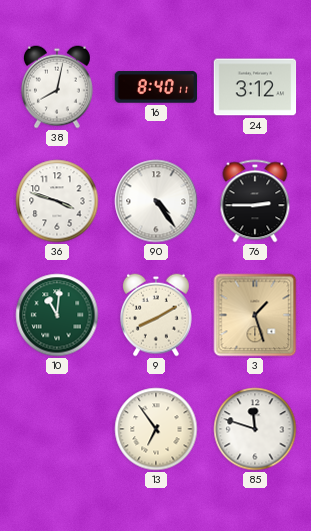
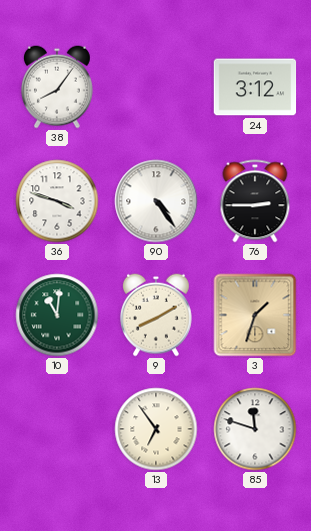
38: 8:02 -> 8:06 (58, 87)
16: 8:40 -> none (156, 87)
3: 1:27 -> 1:33 (255, 315)
